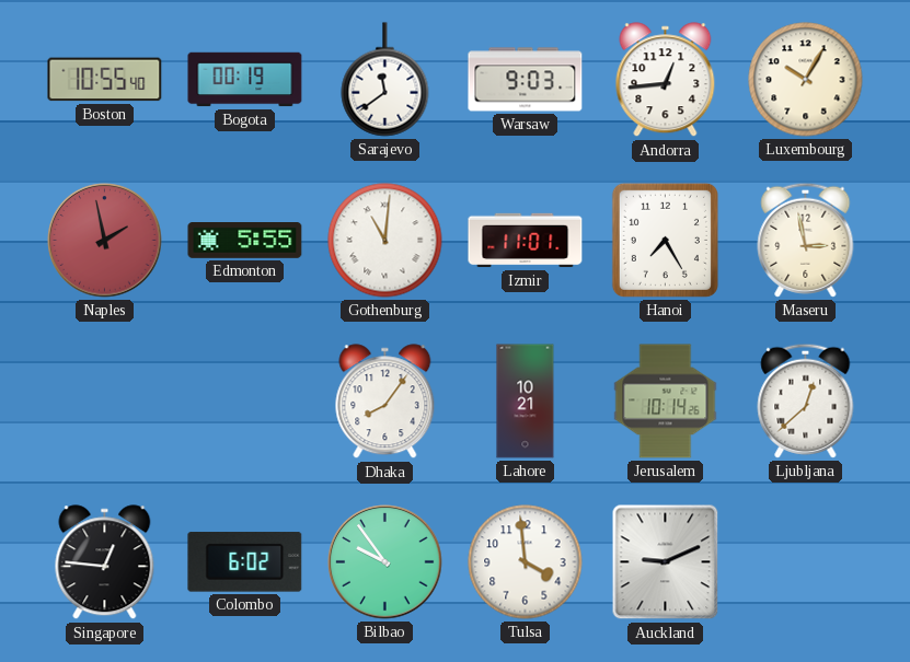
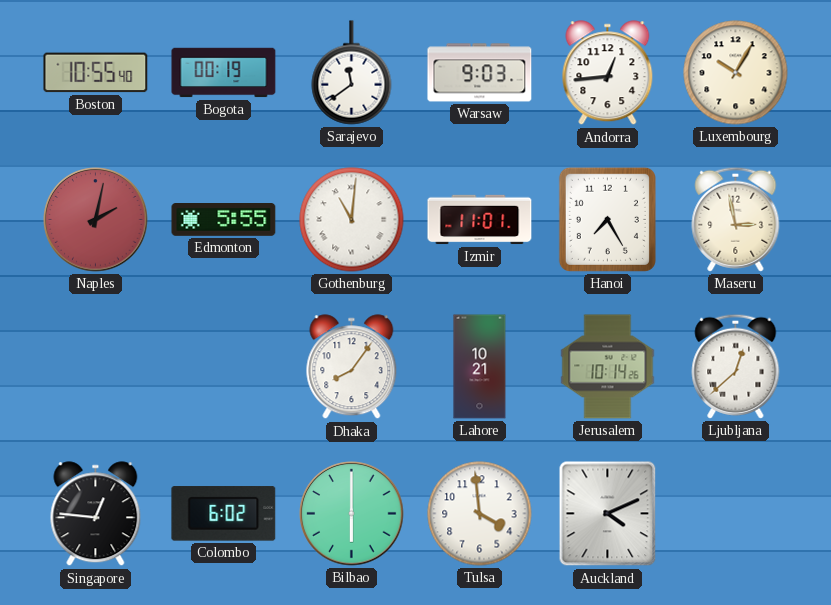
Naples: 1:58 -> 2:02 (96, 220)
Bilbao: 9:54 -> 6:00 (352, 514)
Auckland: 9:11 -> 4:11 (608, 514)
